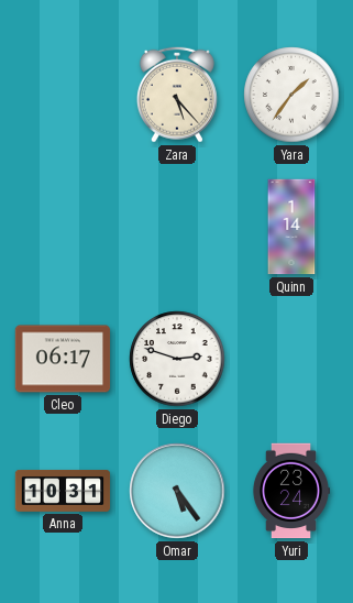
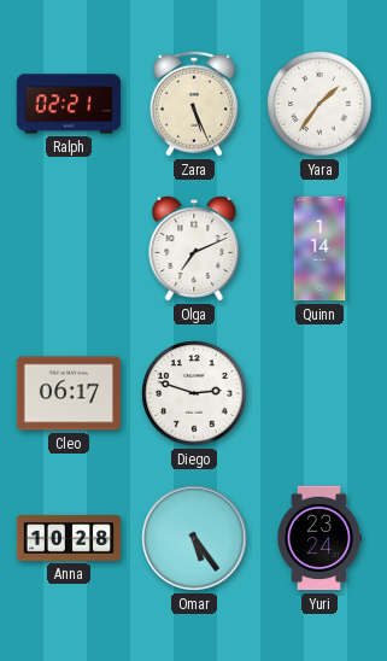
Ralph: none -> 02:21 (69, 104)
Zara: 5:23 -> 5:26 (194, 104)
Olga: none -> 7:11 (194, 250)
Anna: 10:31 -> 10:28 (69, 538)
